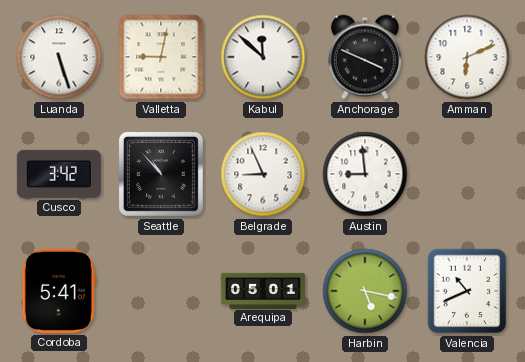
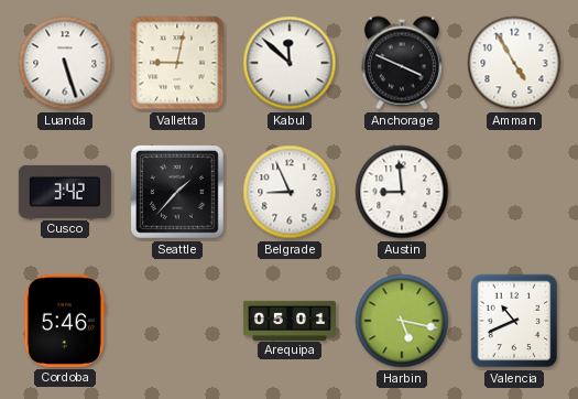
Amman: 6:11 -> 4:55 (514, 63)
Seattle: 10:53 -> 1:37 (177, 192)
Cordoba: 5:41 -> 5:46 (65, 321)
